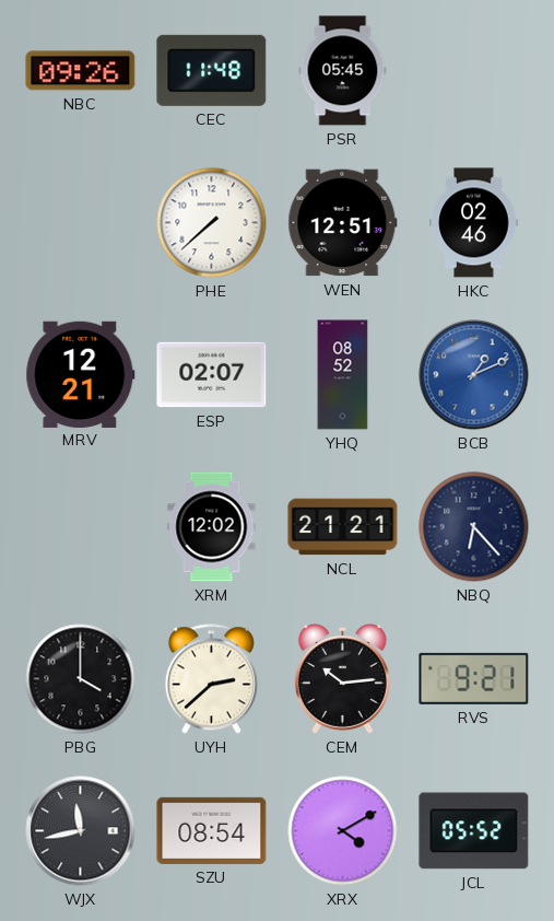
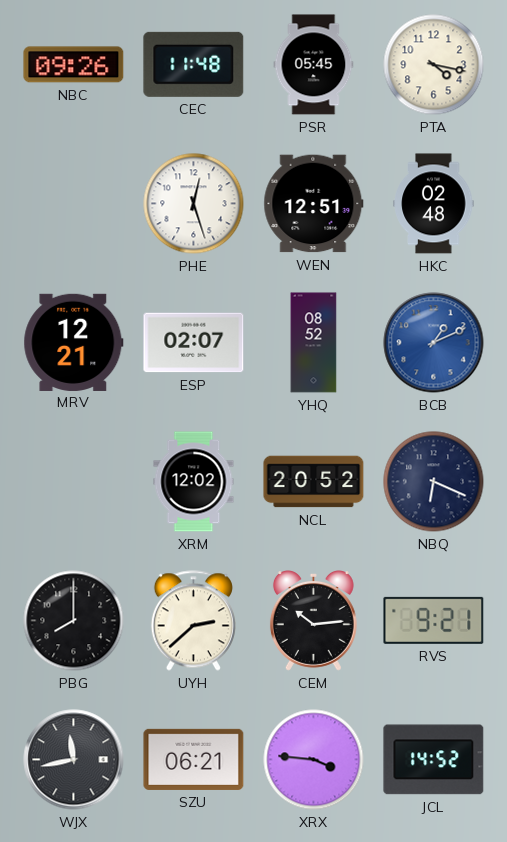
PTA: none -> 4:17 (434, 65)
PHE: 7:38 -> 12:27 (194, 204)
HKC: 02:46 -> 02:48 (434, 204)
NCL: 21:21 -> 20:52 (314, 482)
NBQ: 6:23 -> 6:19 (434, 482)
PBG: 4:00 -> 8:00 (74, 621)
SZU: 08:54 -> 06:21 (194, 759)
XRX: 4:10 -> 3:46 (314, 760)
JCL: 05:52 -> 14:52 (434, 760)
